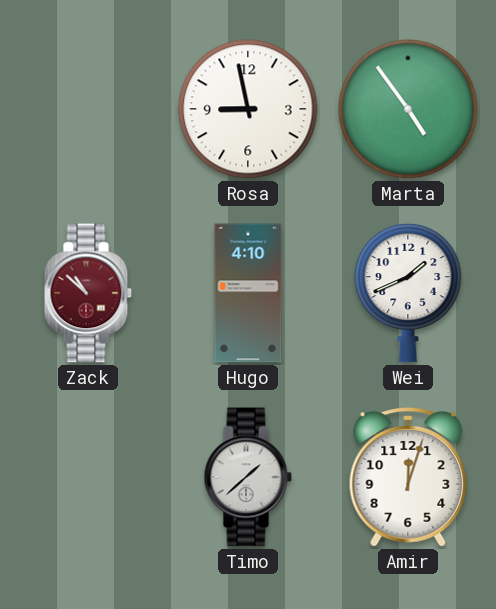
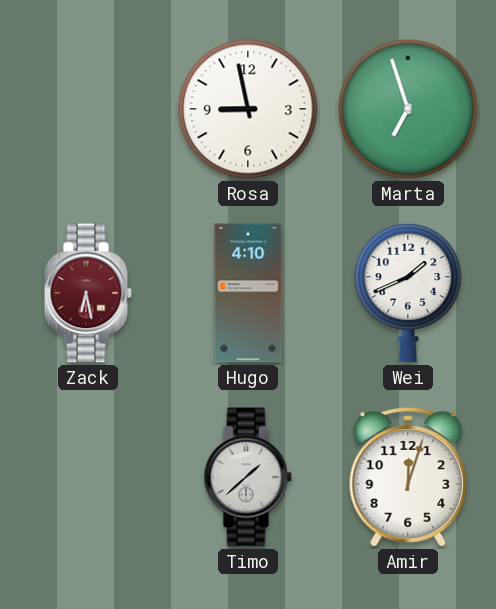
Marta: 4:54 -> 6:57 (408, 109)
Zack: 10:52 -> 6:28 (88, 293)
